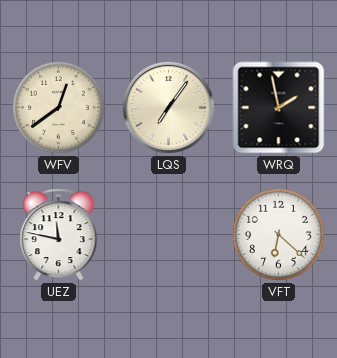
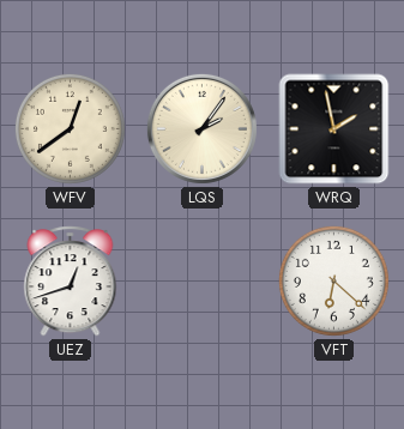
LQS: 7:06 -> 2:06 (201, 128)
UEZ: 11:47 -> 12:42 (71, 282)
